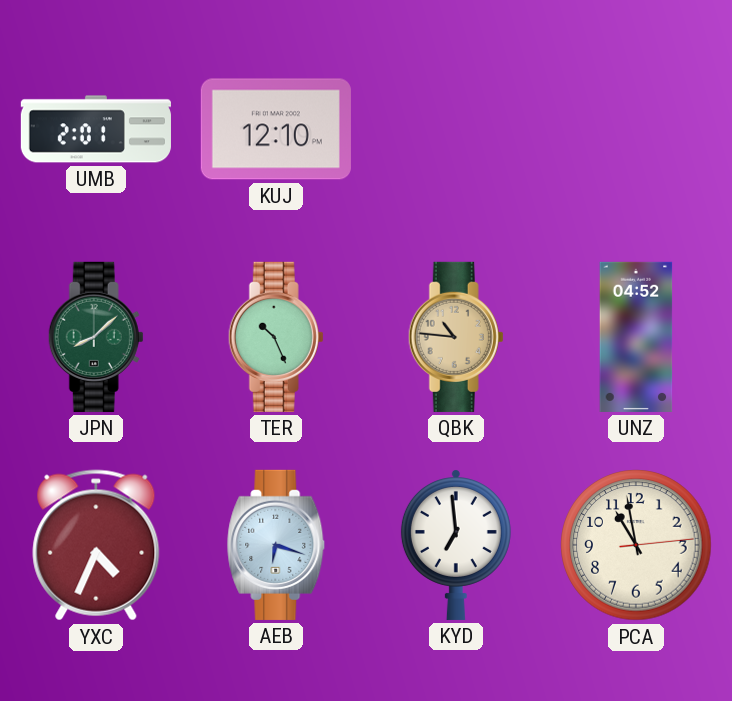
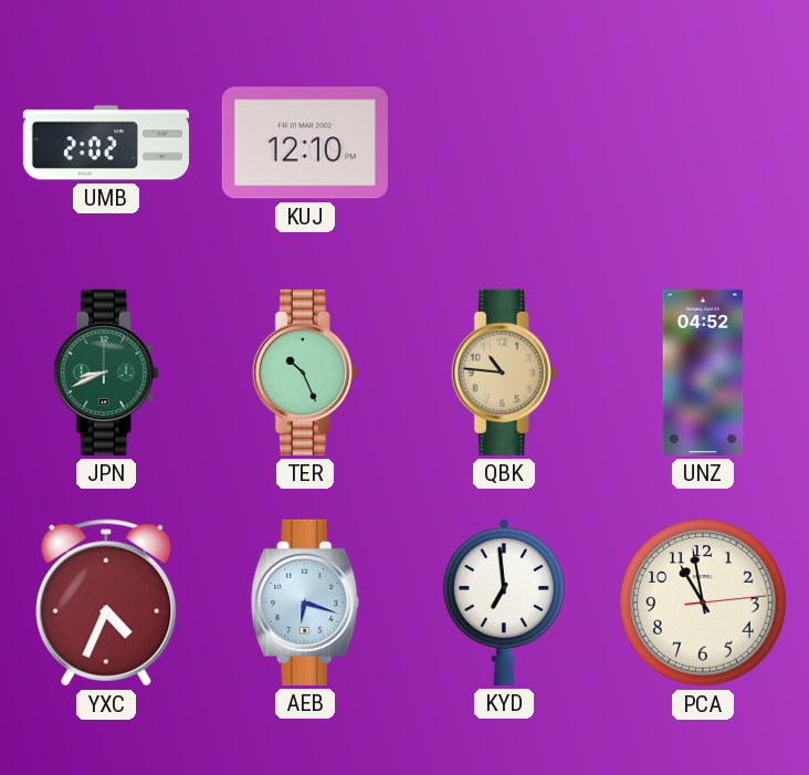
UMB: 2:01 -> 2:02 (106, 143)
JPN: 8:08 -> 8:41 (106, 373)
